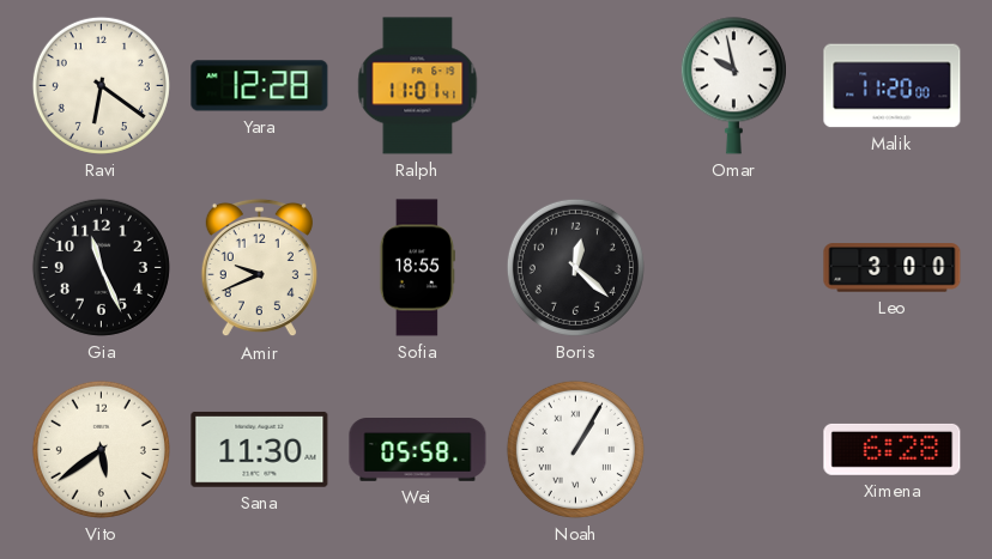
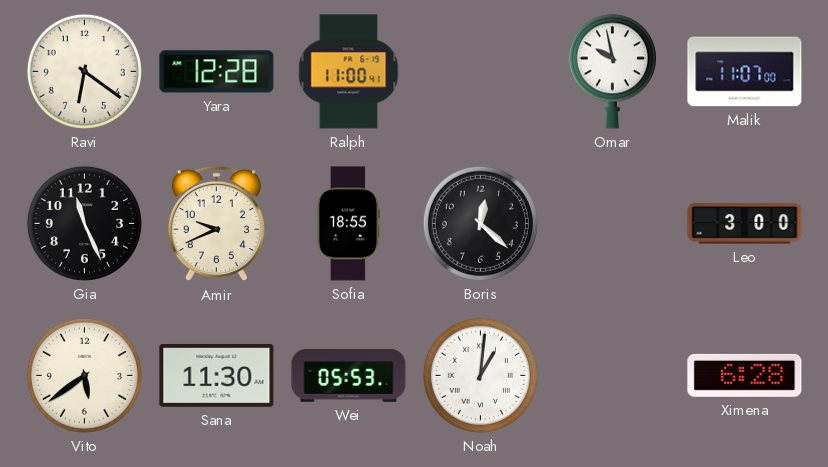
Ralph: 11:01 -> 11:00 (349, 72)
Malik: 11:20 -> 11:07 (745, 72)
Wei: 05:58 -> 05:53 (349, 376)
Noah: 1:05 -> 1:01 (480, 375)
